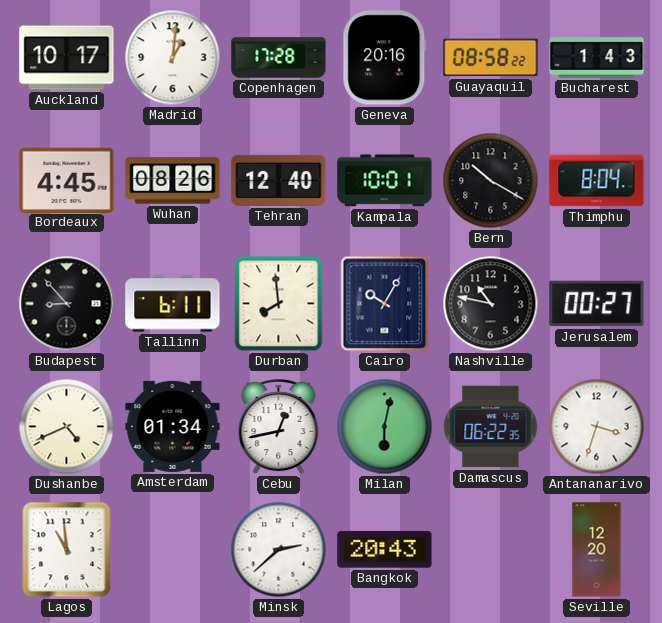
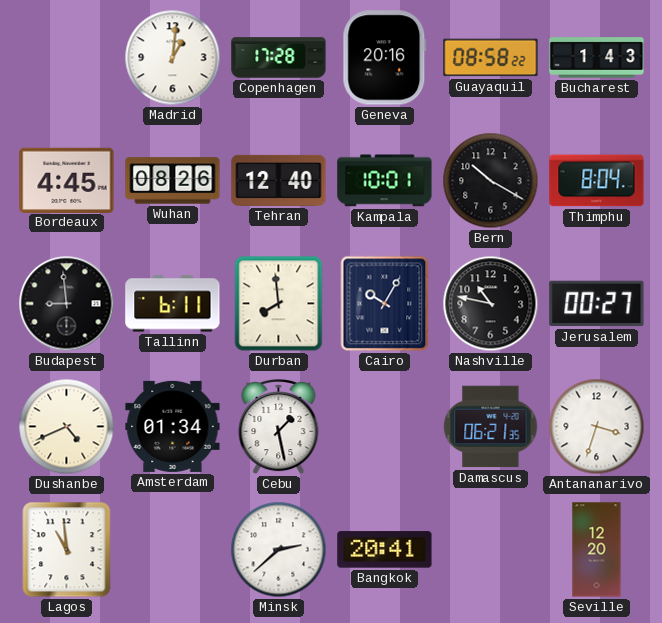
Auckland: 10:17 -> none (67, 58)
Budapest: 8:53 -> 8:59 (67, 304)
Cebu: 12:43 -> 1:28 (279, 428)
Milan: 6:02 -> none (385, 427)
Damascus: 06:22 -> 06:21 (491, 427)
Bangkok: 20:43 -> 20:41 (385, 550)
